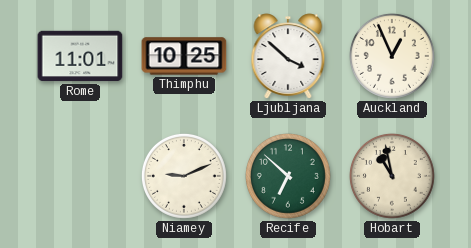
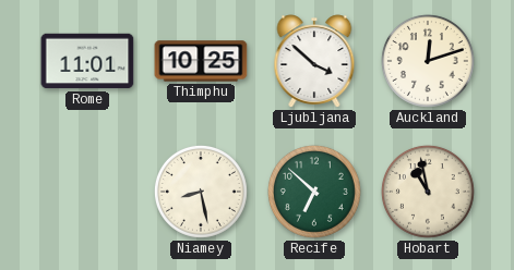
Auckland: 12:56 -> 12:12 (428, 61)
Niamey: 9:11 -> 8:28 (201, 192)
